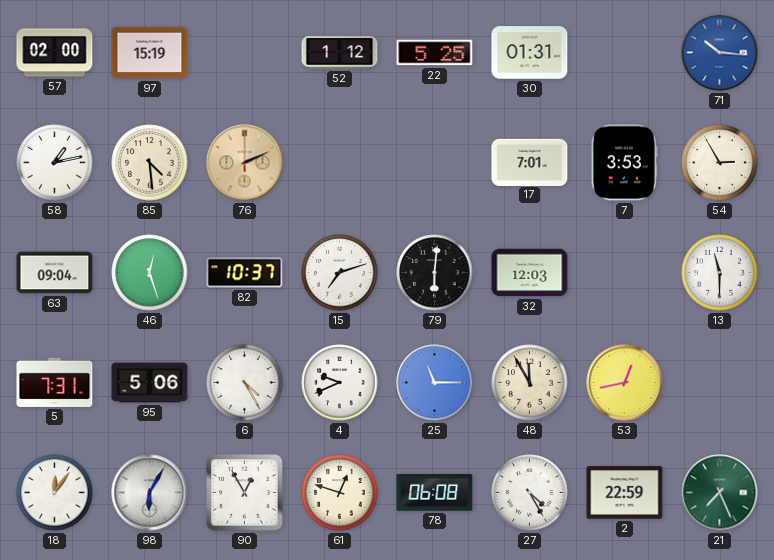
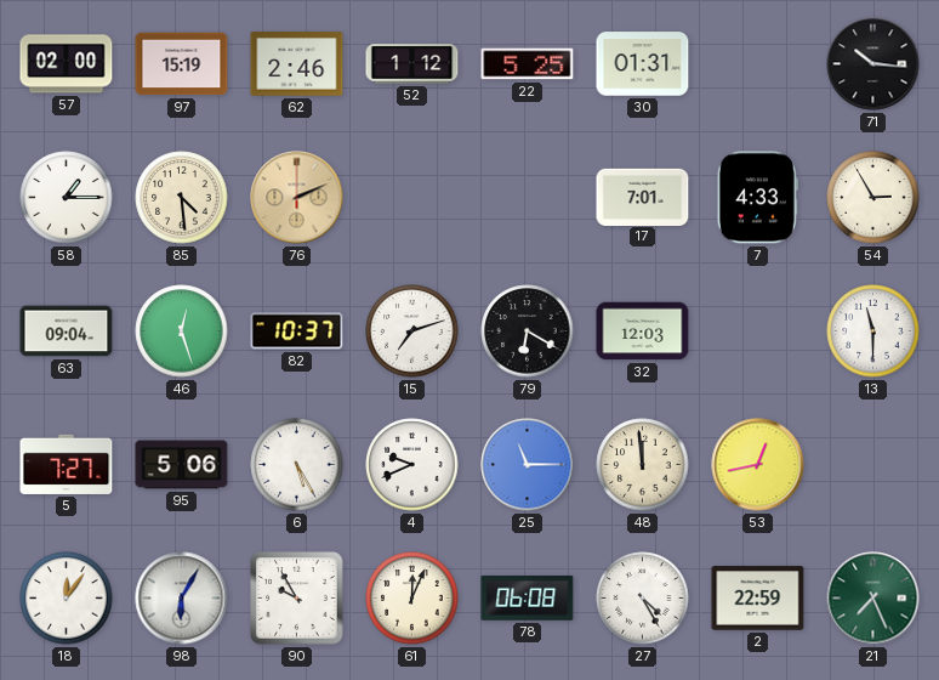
62: none -> 2:46 (297, 64)
71 dial: blue -> black (873, 64)
58: 1:13 -> 1:15 (67, 198)
7: 3:53 -> 4:33 (757, 198)
79: 6:01 -> 6:20 (528, 331)
5: 7:31 -> 7:27 (67, 464)
6: 4:25 -> 5:25 (297, 465)
48: 11:55 -> 11:59 (643, 465)
90: 12:55 -> 9:55 (297, 599)
61: 12:48 -> 12:04 (412, 599)
